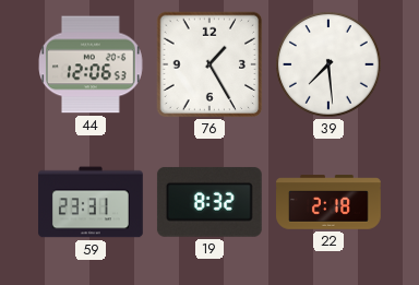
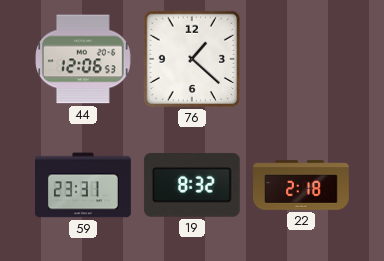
76: 1:25 -> 1:22 (192, 59)
39: 7:29 -> none (330, 66)
